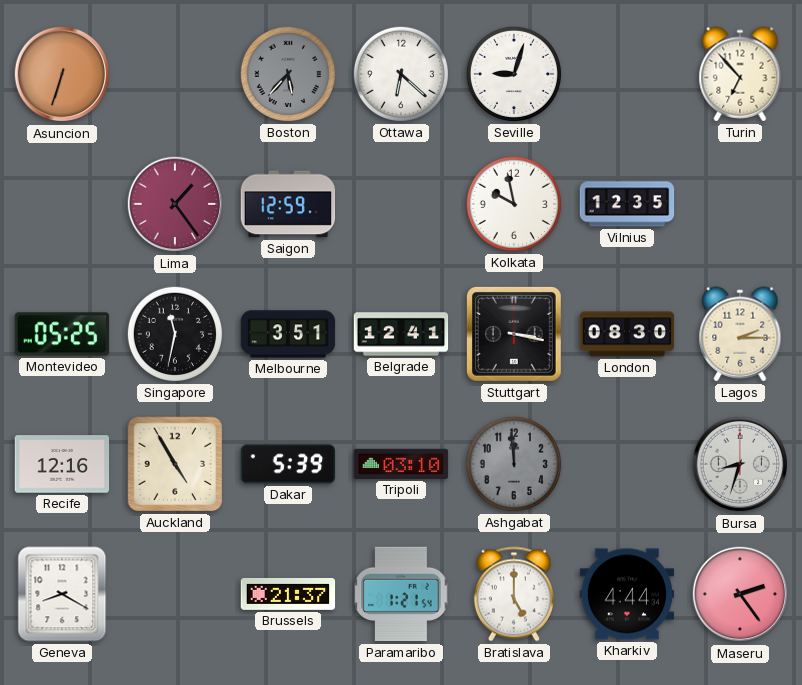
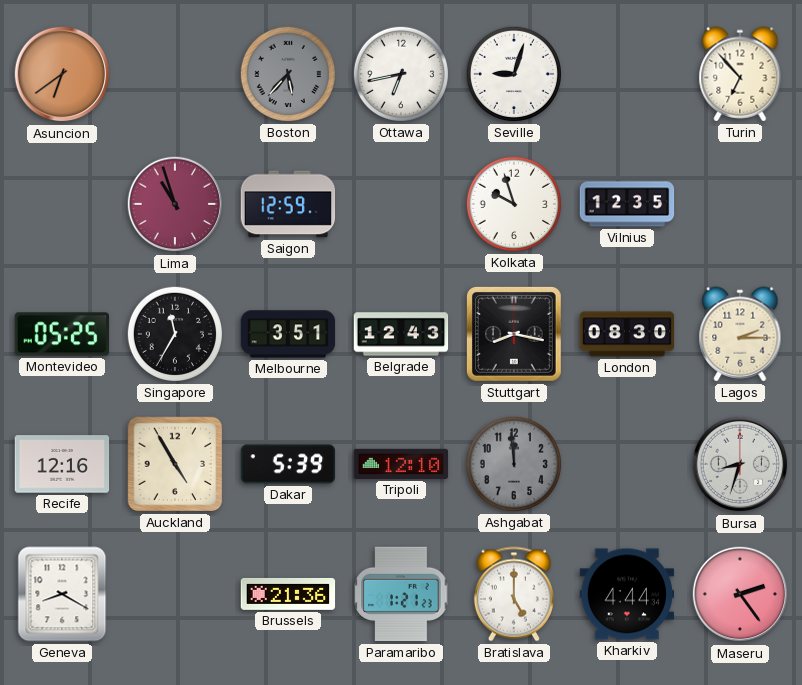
Asuncion: 6:33 -> 6:39 (62, 74)
Ottawa: 6:22 -> 6:43 (401, 74)
Lima: 1:24 -> 10:57 (175, 204)
Kolkata: 9:58 -> 9:57 (514, 204)
Singapore: 11:32 -> 11:35 (175, 334)
Belgrade: 12:41 -> 12:43 (401, 334)
Stuttgart: 3:17 -> 8:17 (514, 334)
Tripoli: 03:10 -> 12:10 (401, 464)
Brussels: 21:37 -> 21:36 (288, 594)
Paramaribo: 1:21:54 -> 1:21:23 (401, 594)
